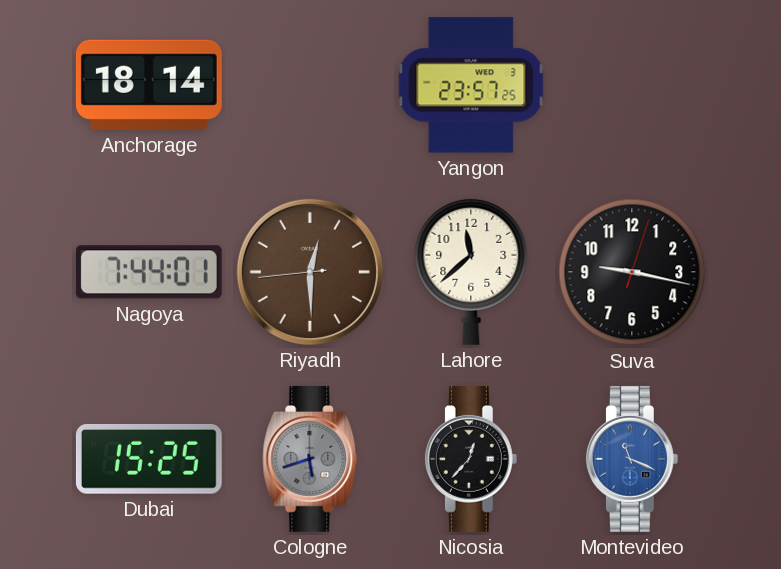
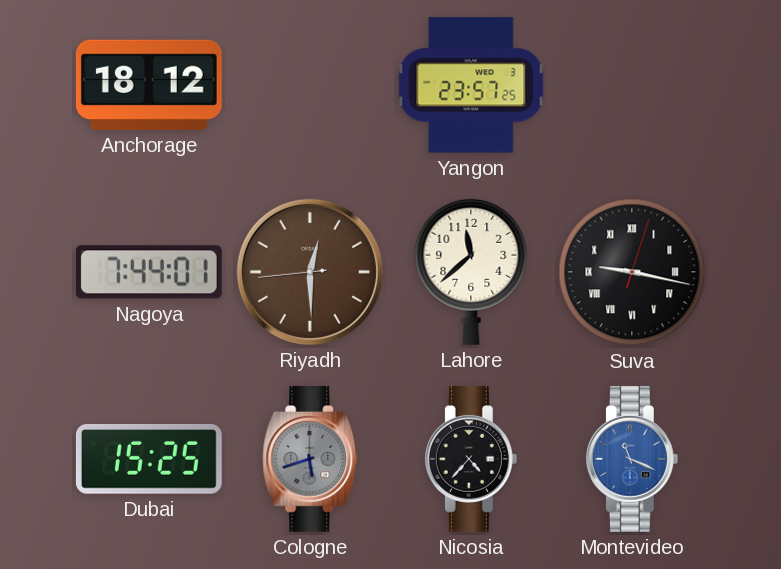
Anchorage: 18:14 -> 18:12 (149, 85)
Suva numerals: Arabic -> Roman (632, 272)
Nicosia: 12:37 -> 4:37 (471, 459)
